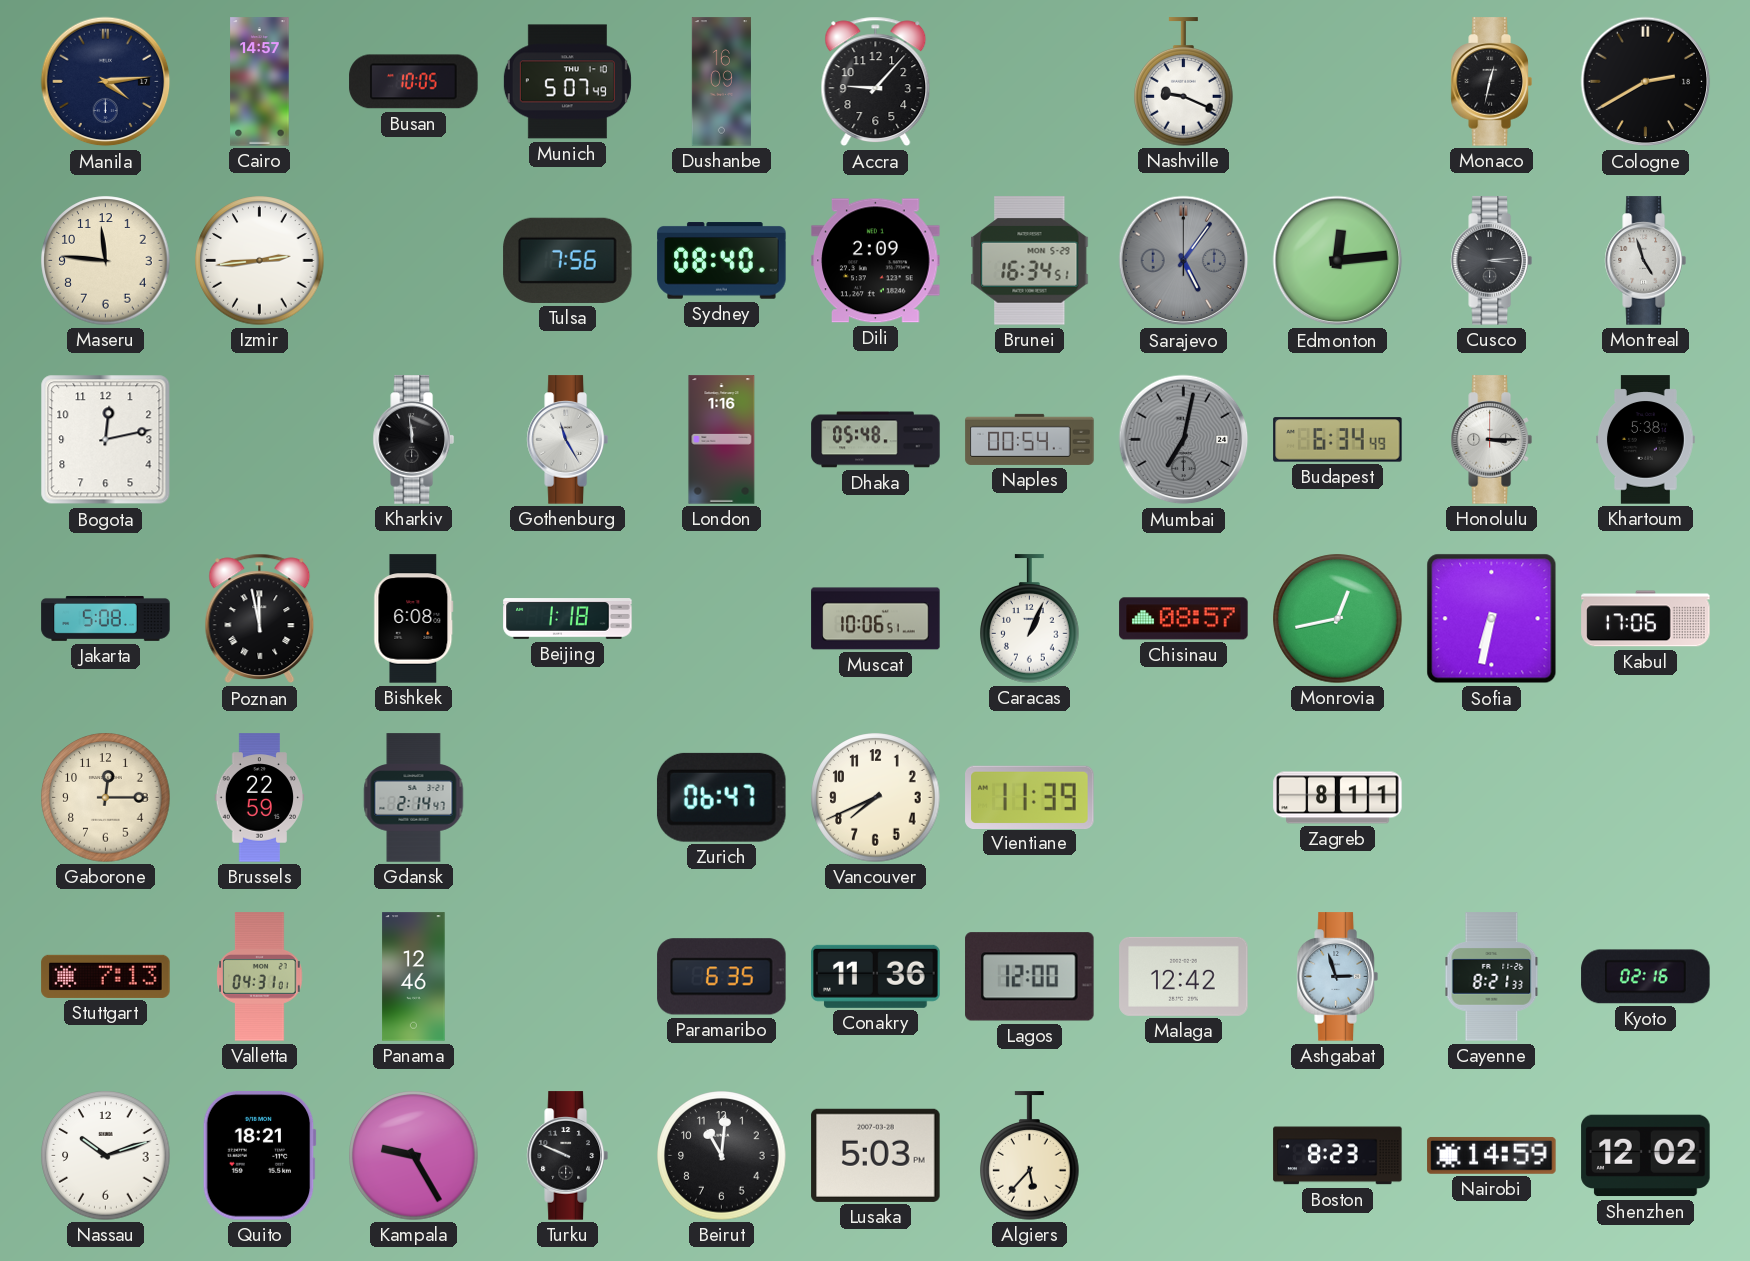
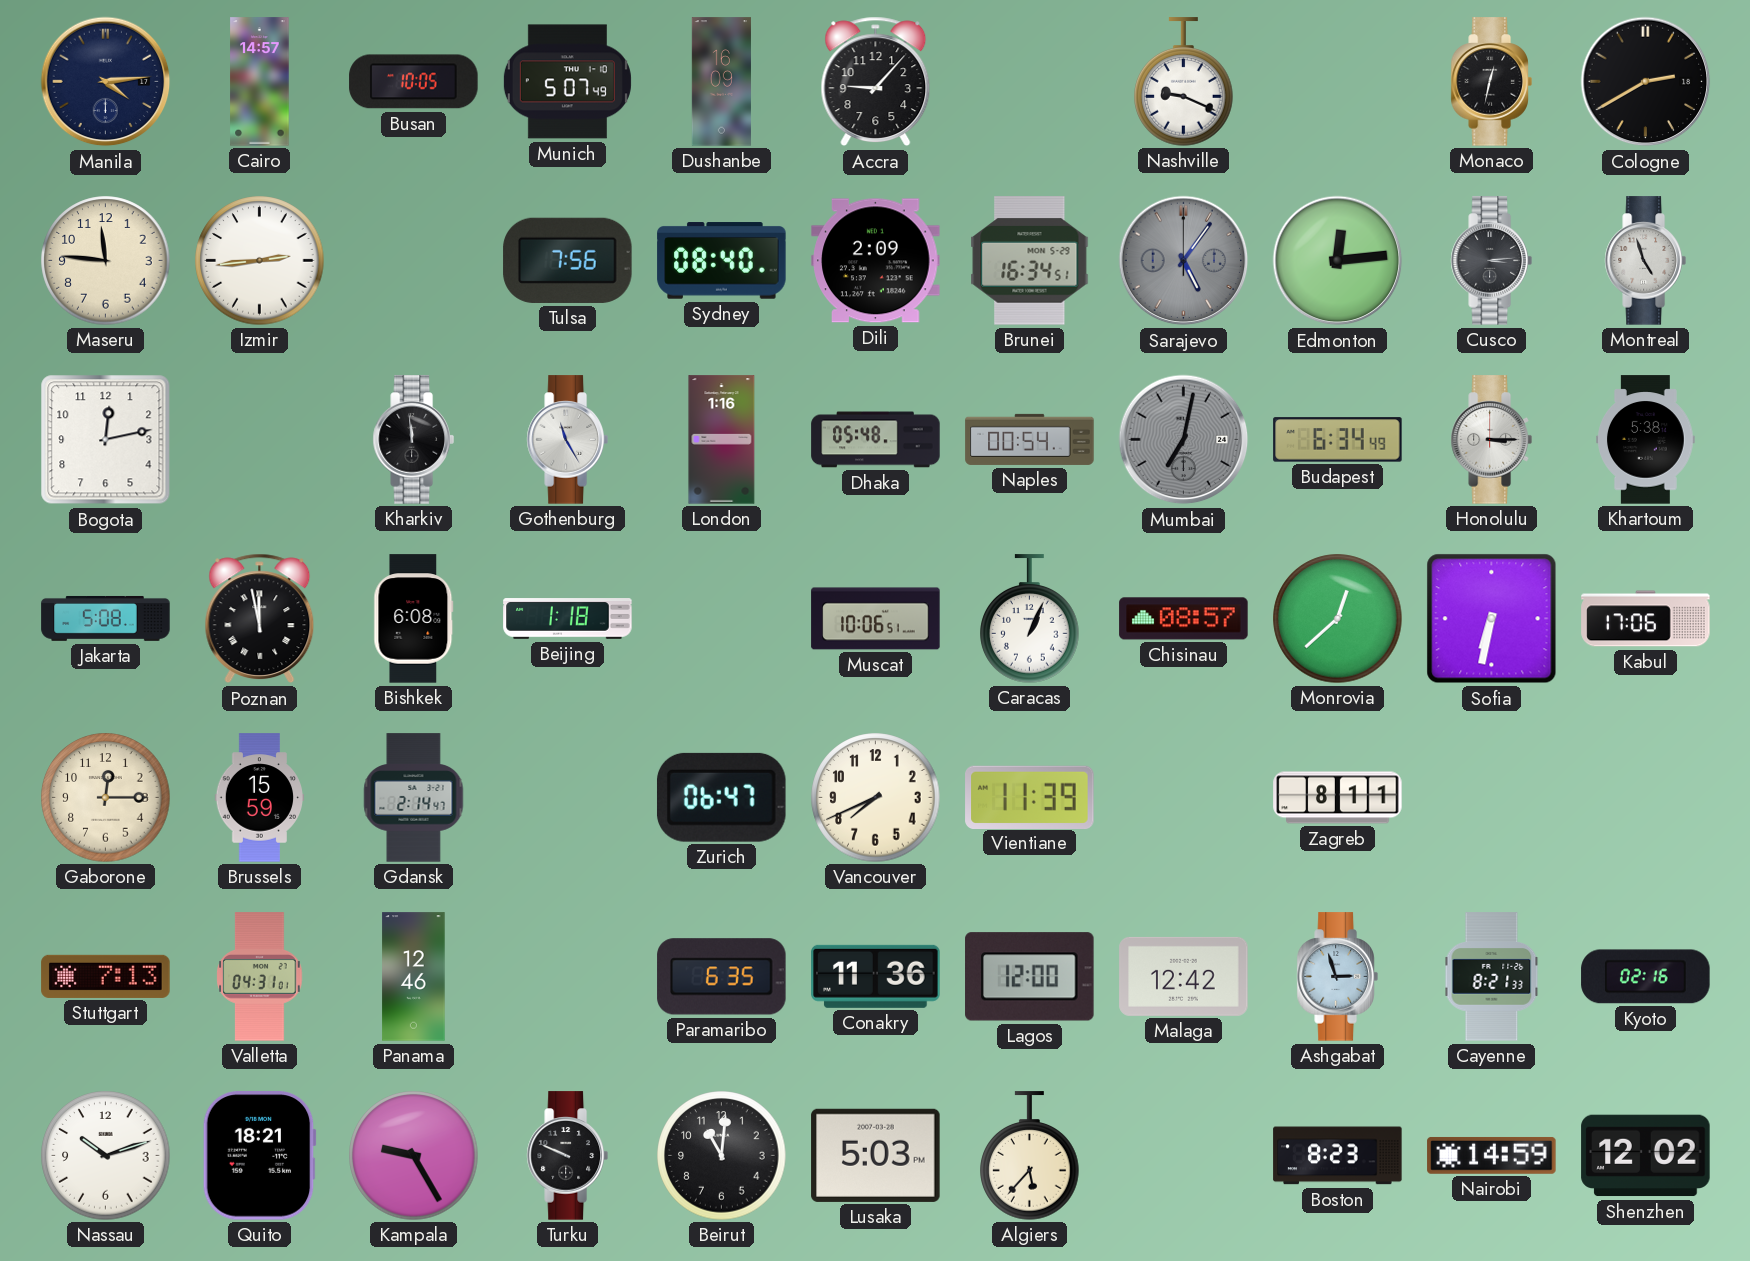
Monrovia: 12:43 -> 12:38 (1338, 619)
Brussels: 22:59 -> 15:59 (260, 798)
